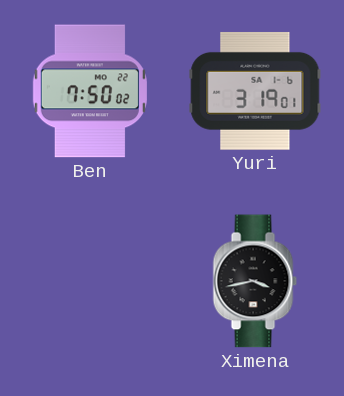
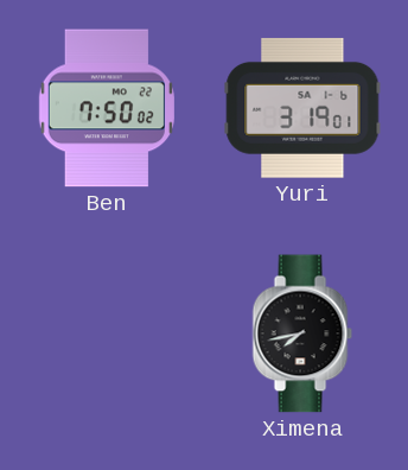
Ximena: 3:43 -> 7:43 (302, 334)
